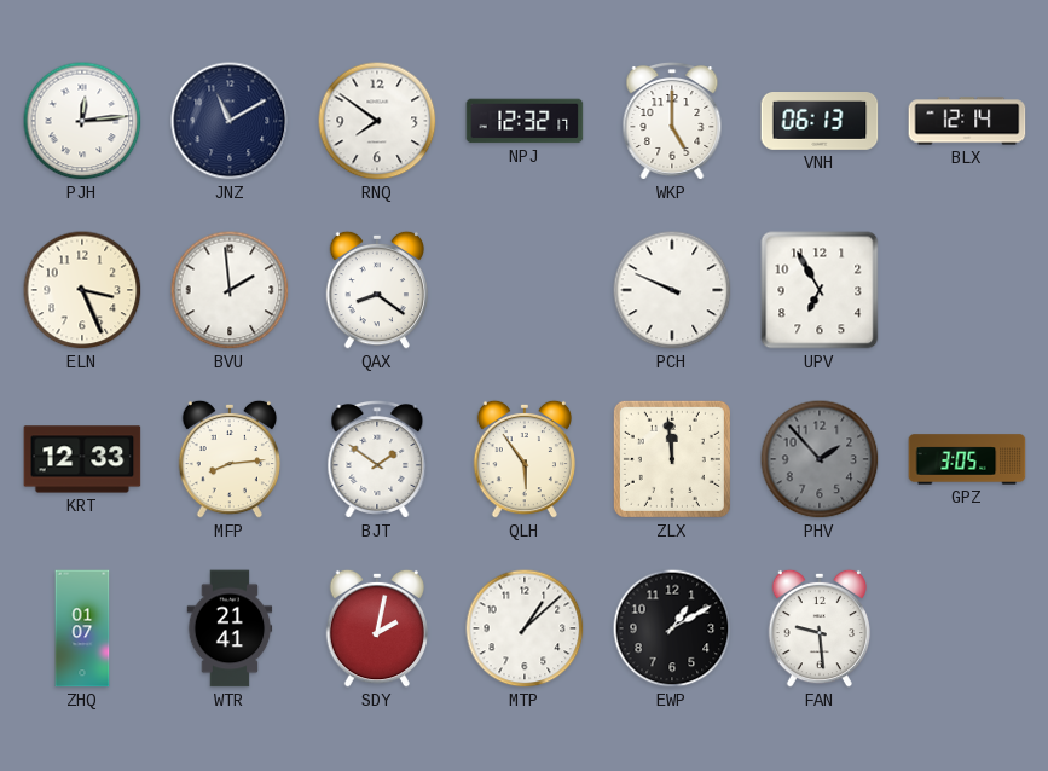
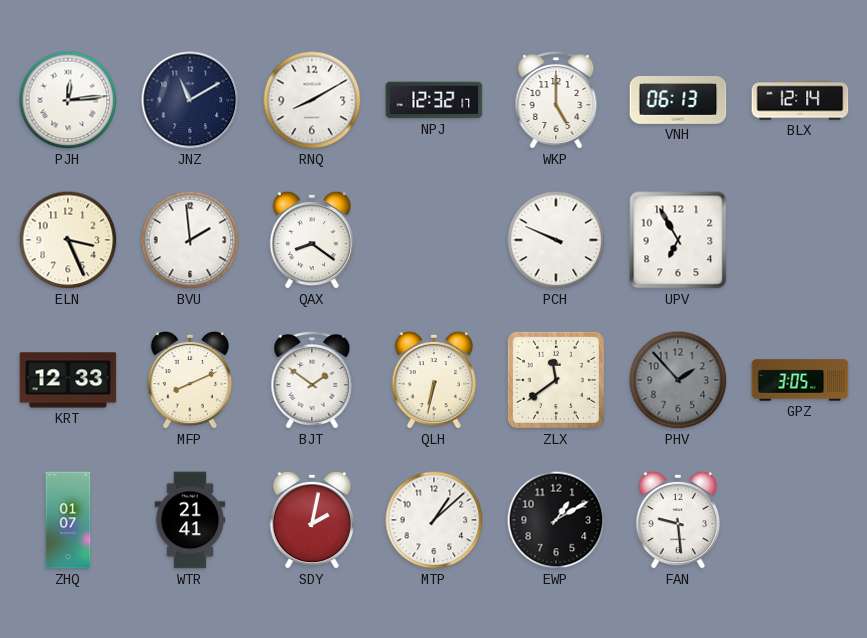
RNQ: 7:51 -> 8:10 (312, 100)
MFP: 8:14 -> 8:11 (189, 380)
QLH: 5:54 -> 6:32 (433, 380)
ZLX: 11:59 -> 11:39 (556, 380)
